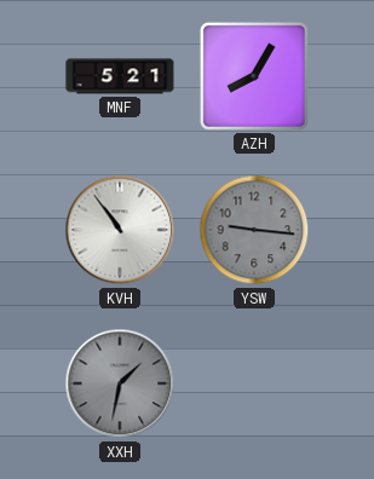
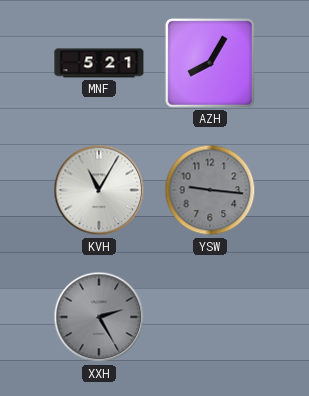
KVH: 10:54 -> 11:05 (99, 190)
XXH: 1:32 -> 2:25 (99, 317)
